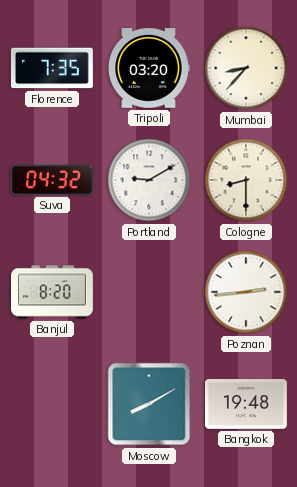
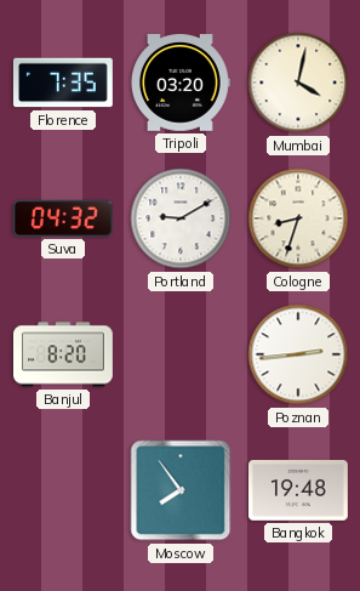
Mumbai: 8:37 -> 4:02 (298, 83)
Cologne: 8:30 -> 8:33 (298, 218)
Moscow: 8:10 -> 7:54 (181, 490)
